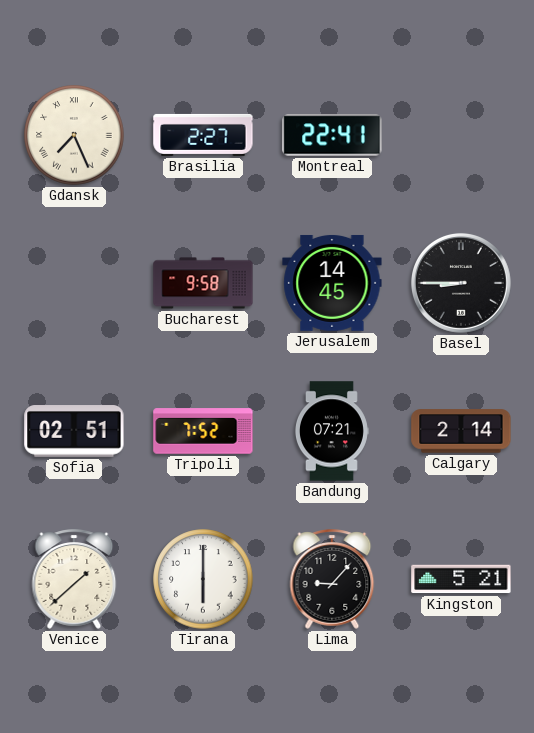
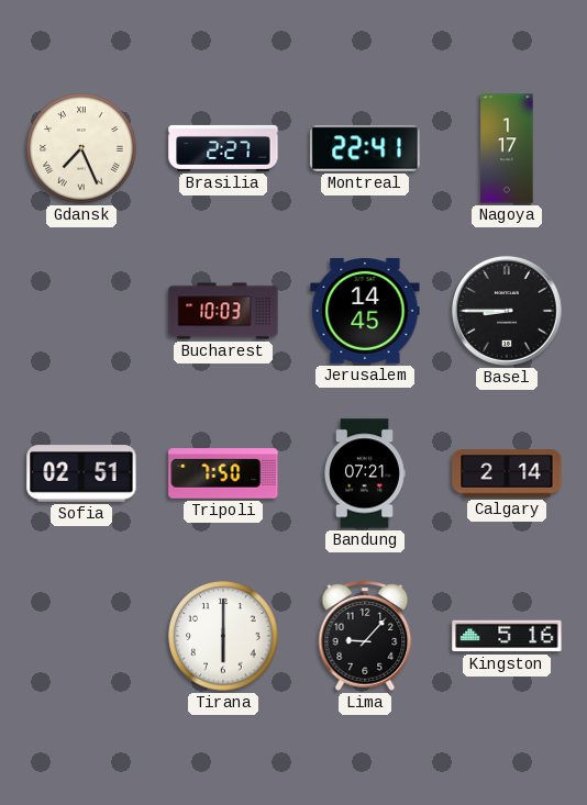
Nagoya: none -> 1:17 (507, 148)
Bucharest: 9:58 -> 10:03 (223, 311)
Tripoli: 7:52 -> 7:50 (223, 473)
Venice: 1:38 -> none (74, 579)
Kingston: 5:21 -> 5:16 (507, 636)
